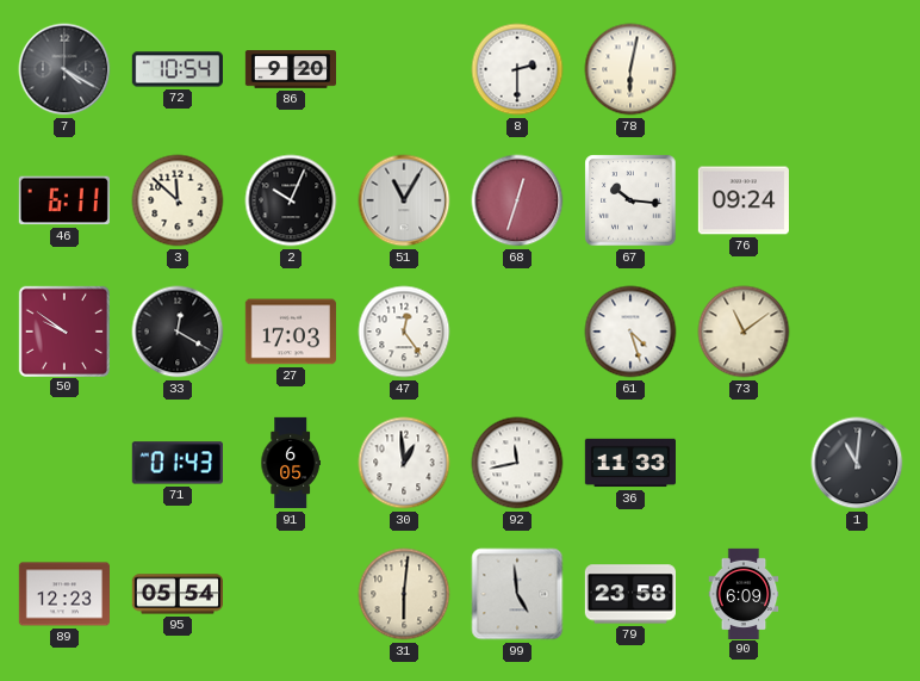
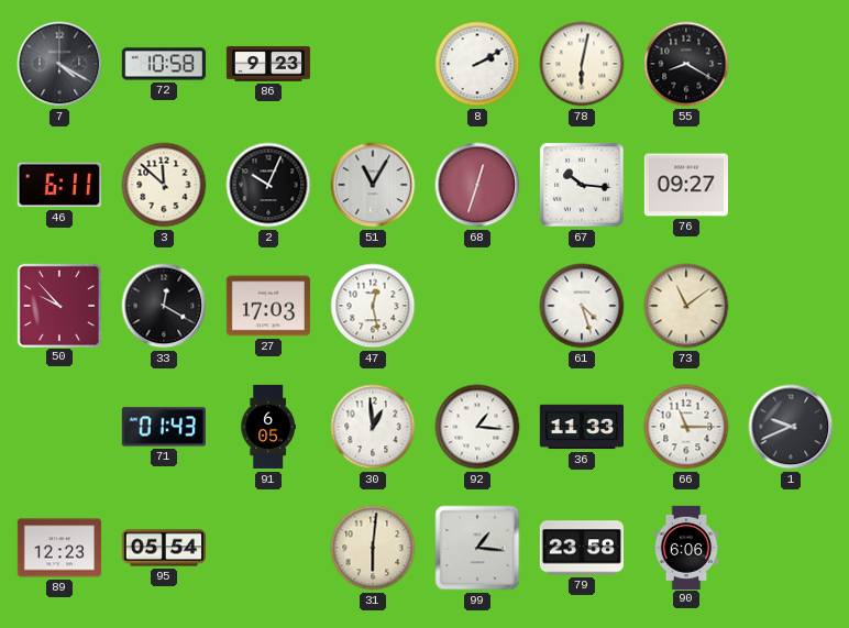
72: 10:54 -> 10:58 (164, 64)
86: 9:20 -> 9:23 (267, 64)
8: 2:30 -> 2:10 (477, 64)
55: none -> 8:20 (686, 64)
76: 09:24 -> 09:27 (686, 185)
50: 9:51 -> 9:53 (58, 305)
47: 12:24 -> 12:28 (373, 306)
92: 11:43 -> 1:16 (477, 427)
66: none -> 11:15 (686, 427)
1: 11:01 -> 9:41 (791, 427)
99: 4:59 -> 1:16 (477, 548)
90: 6:09 -> 6:06 (686, 547)
